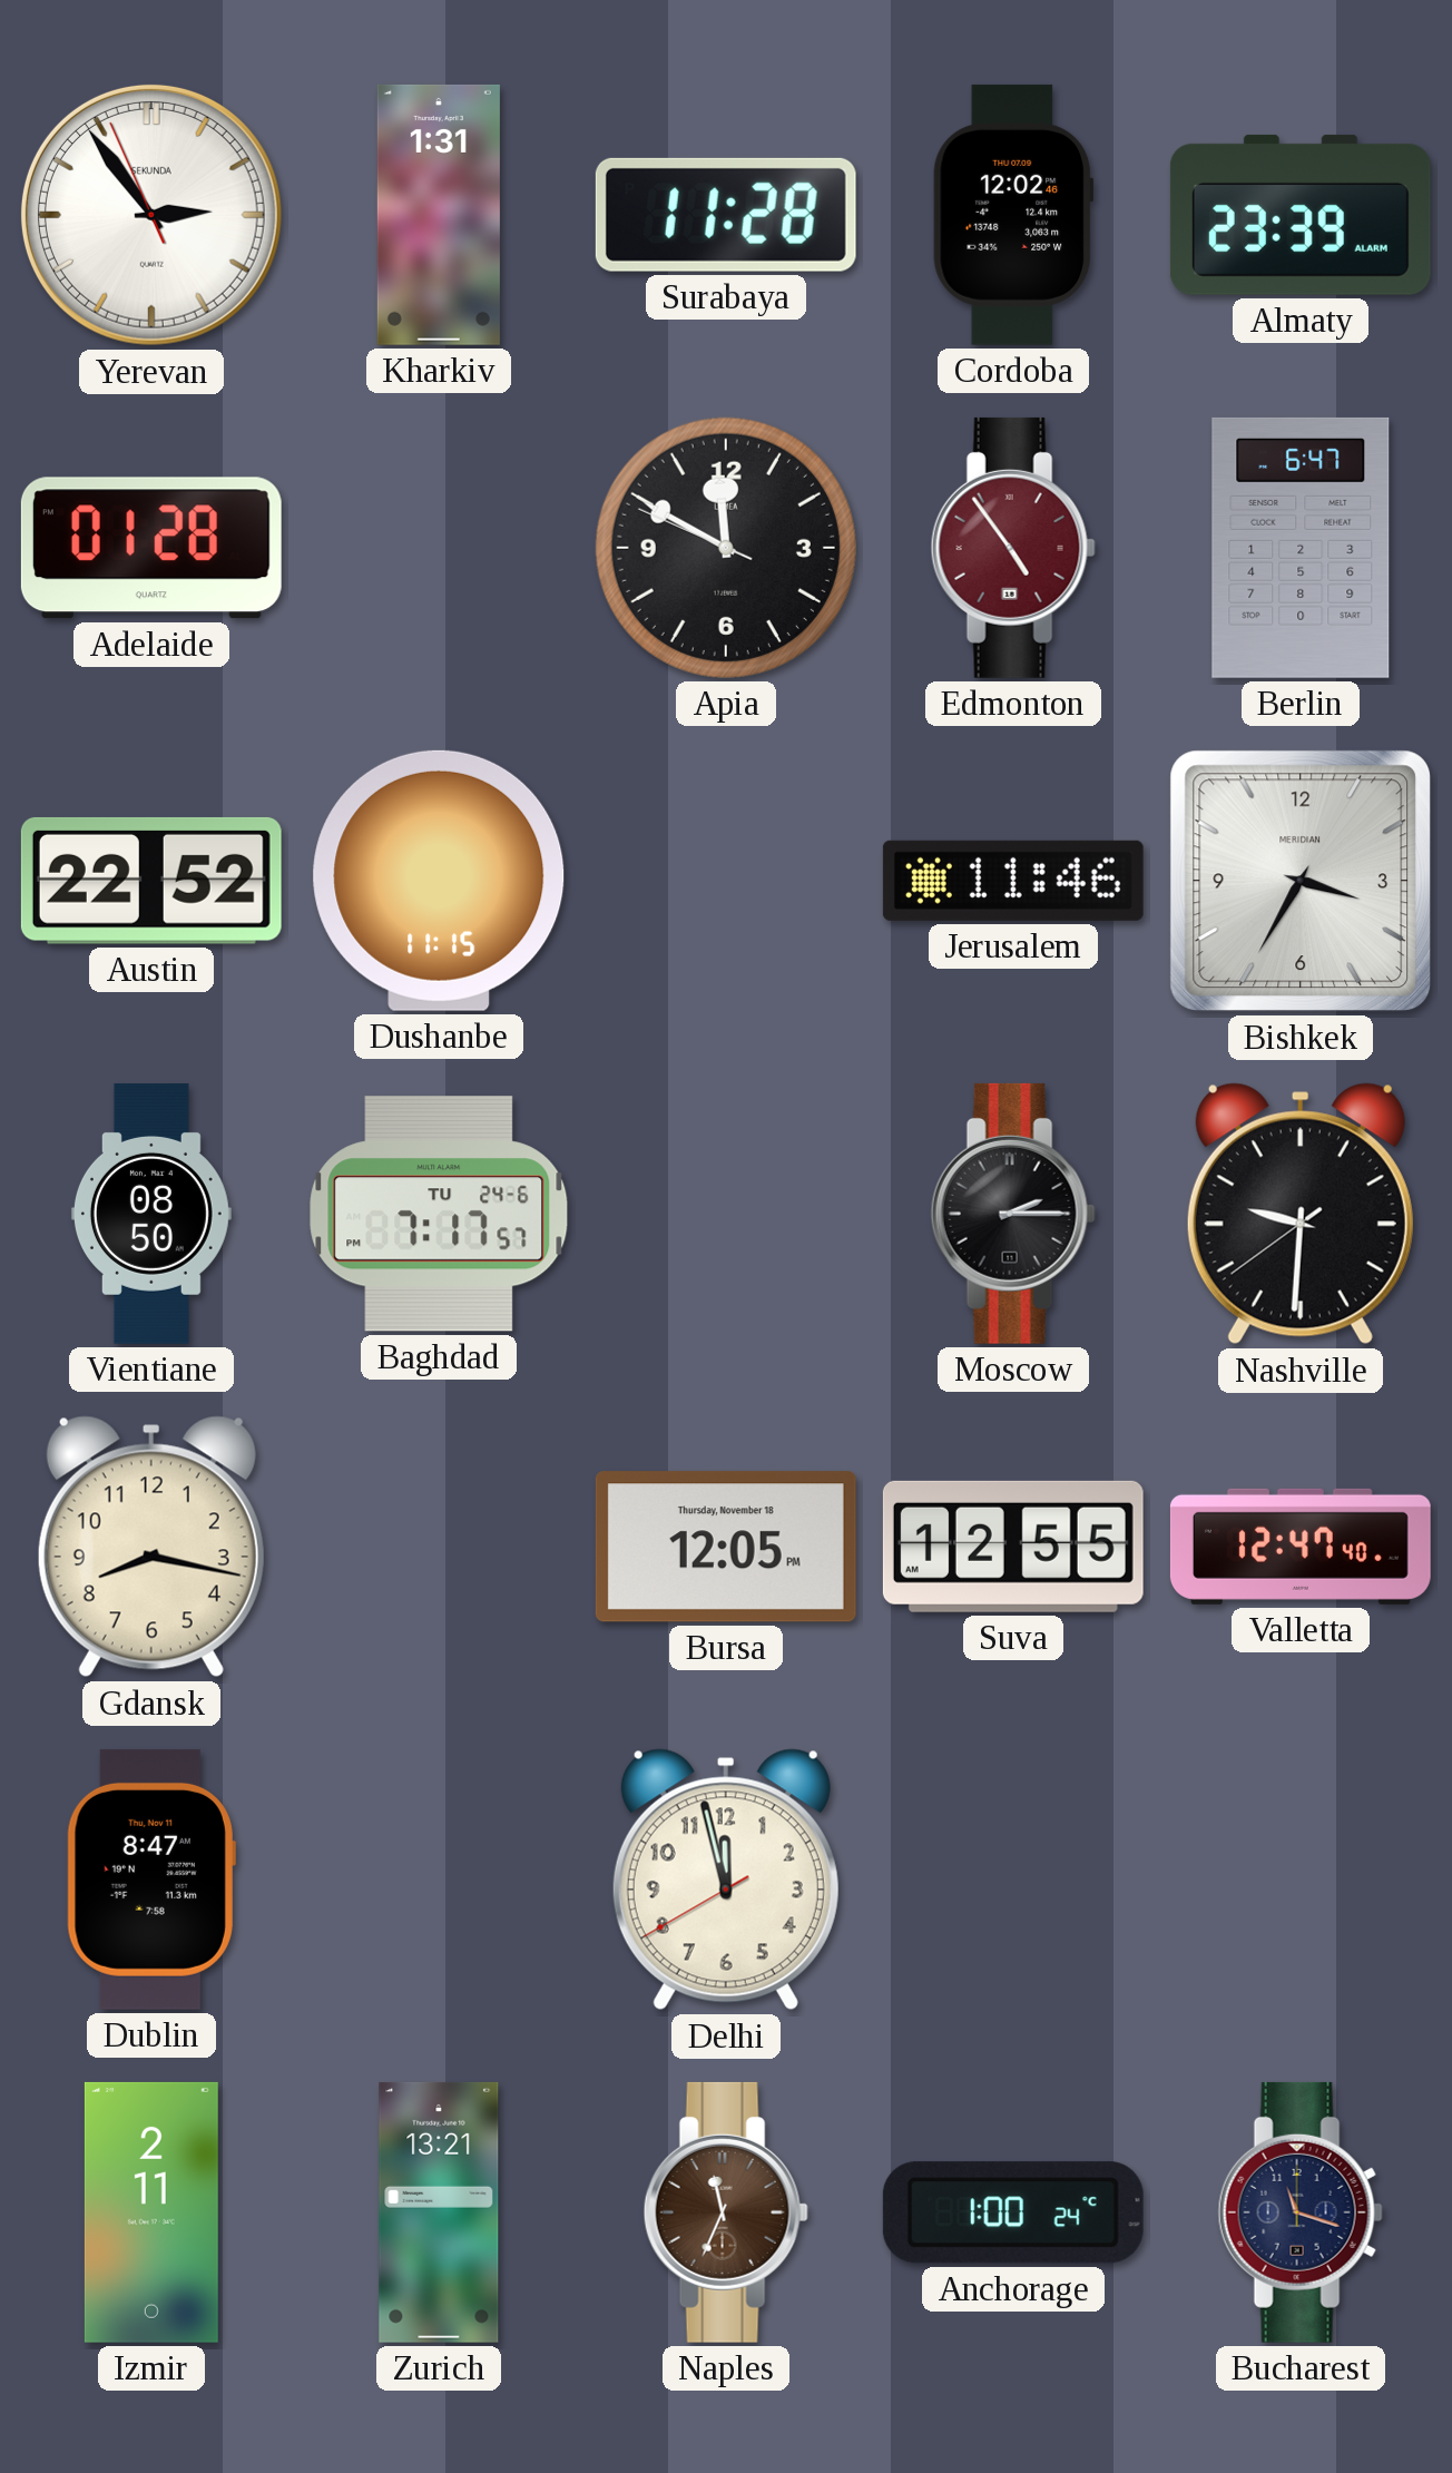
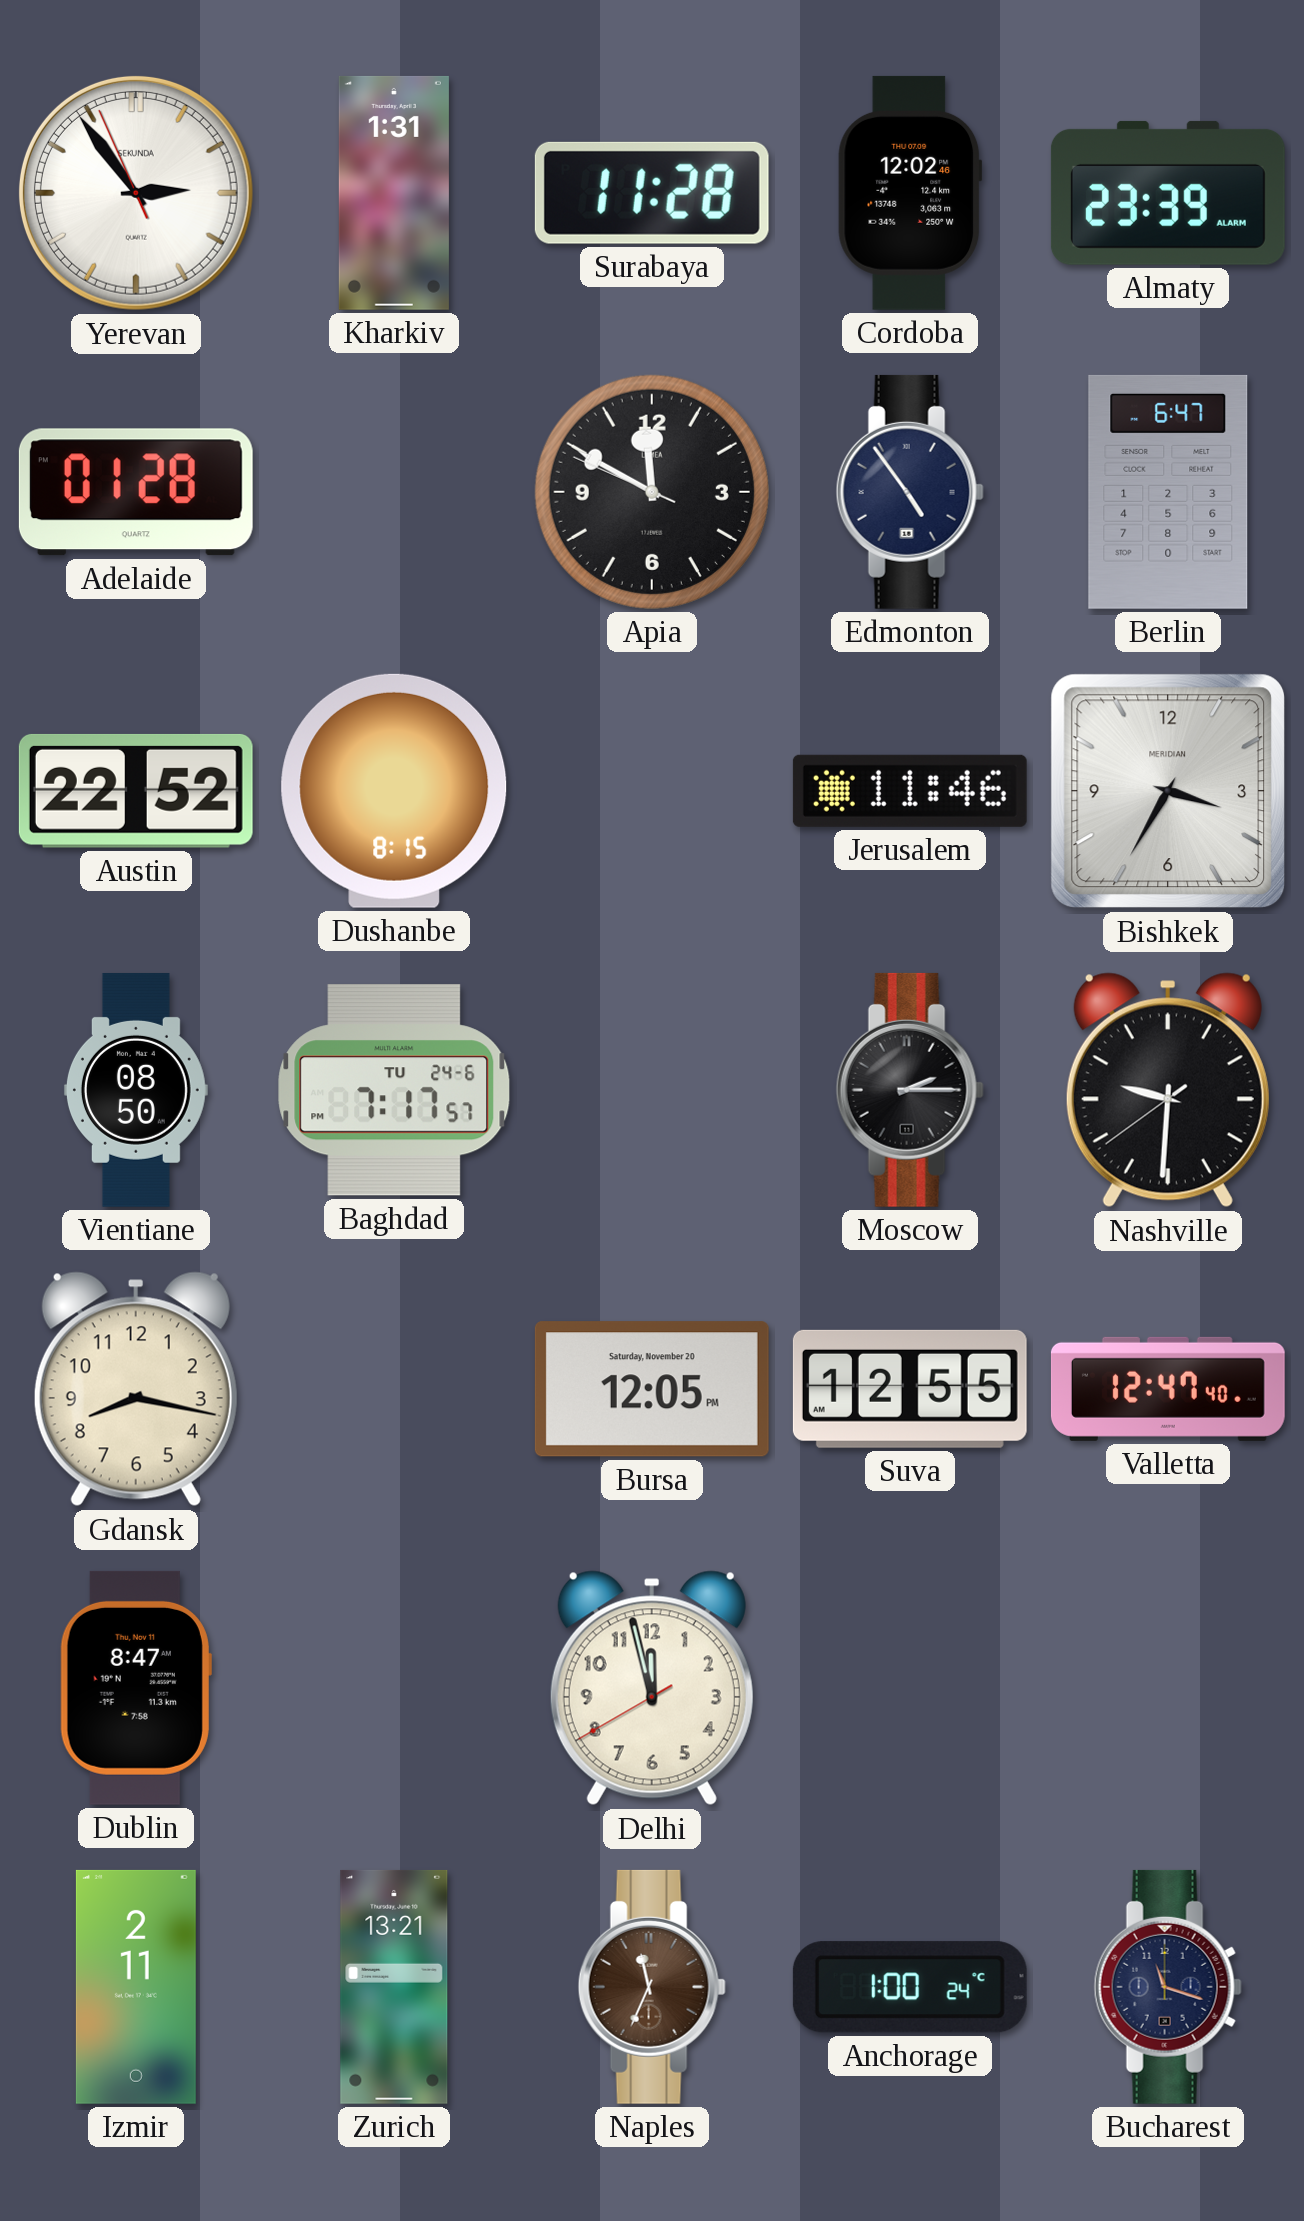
Edmonton dial: burgundy -> navy (910, 492)
Dushanbe: 11:15 -> 8:15 (394, 791)
Bursa date: Thursday, November 18 -> Saturday, November 20 (652, 1389)
